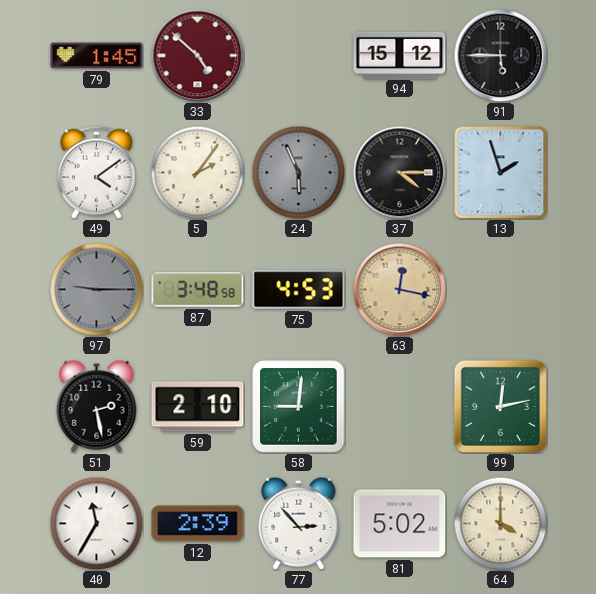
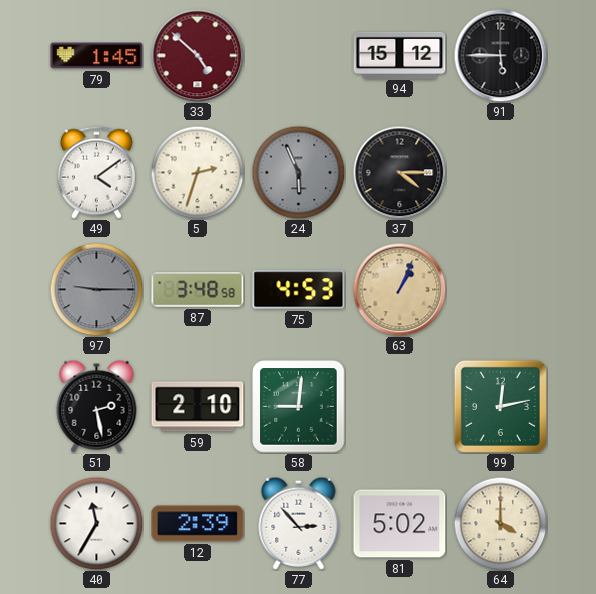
5: 2:06 -> 2:33 (197, 172)
13: 1:57 -> none (500, 172)
63: 12:17 -> 1:04 (399, 289)
